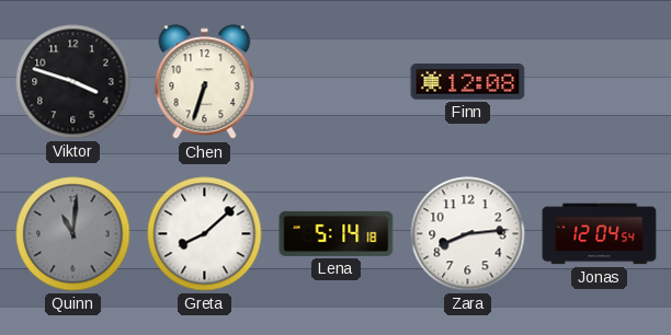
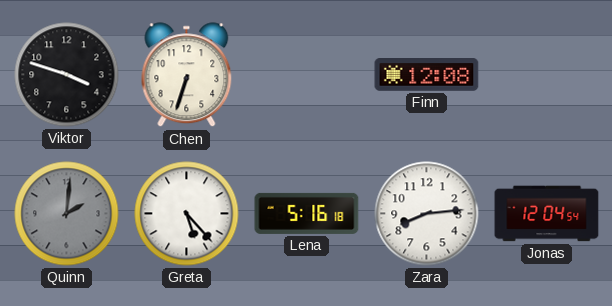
Quinn: 11:01 -> 2:01 (67, 214)
Greta: 8:08 -> 5:23 (187, 214)
Lena: 5:14 -> 5:16 (307, 213)
